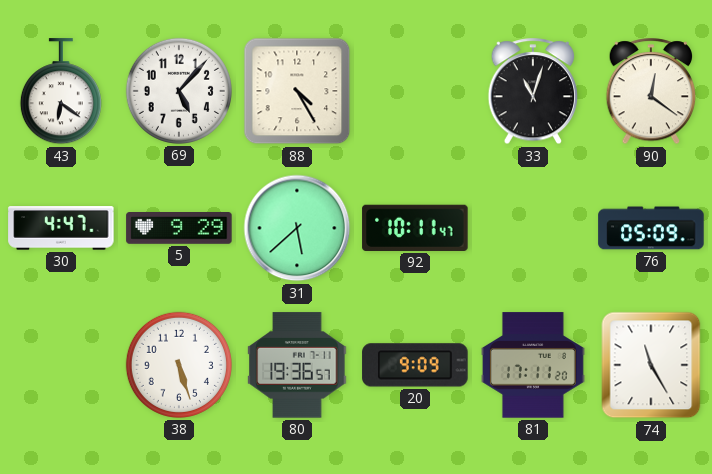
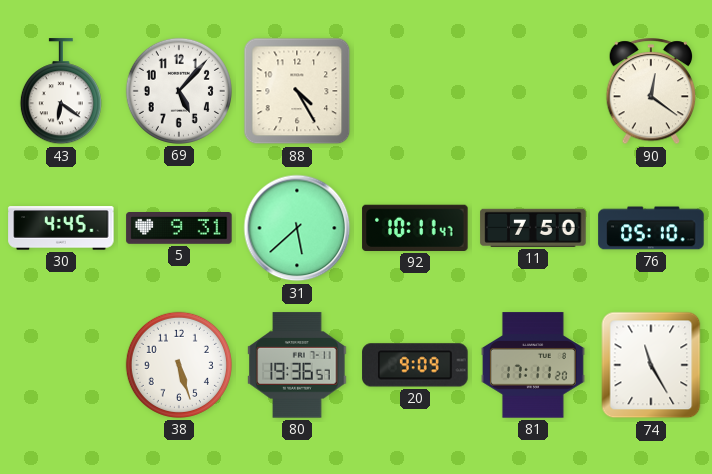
33: 11:03 -> none (533, 92)
30: 4:47 -> 4:45 (61, 228)
5: 9:29 -> 9:31 (179, 229)
11: none -> 7:50 (533, 228)
76: 05:09 -> 05:10 (651, 228)
